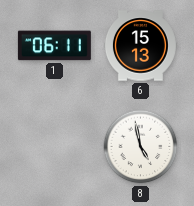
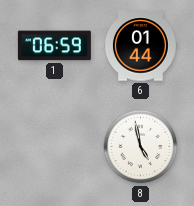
1: 06:11 -> 06:59 (54, 46)
6: 15:13 -> 01:44 (140, 46)
